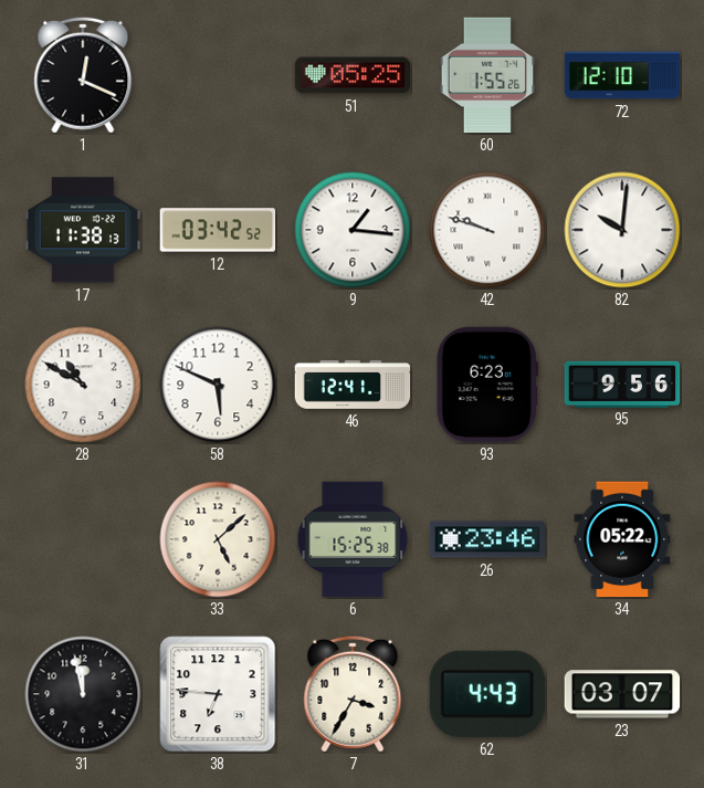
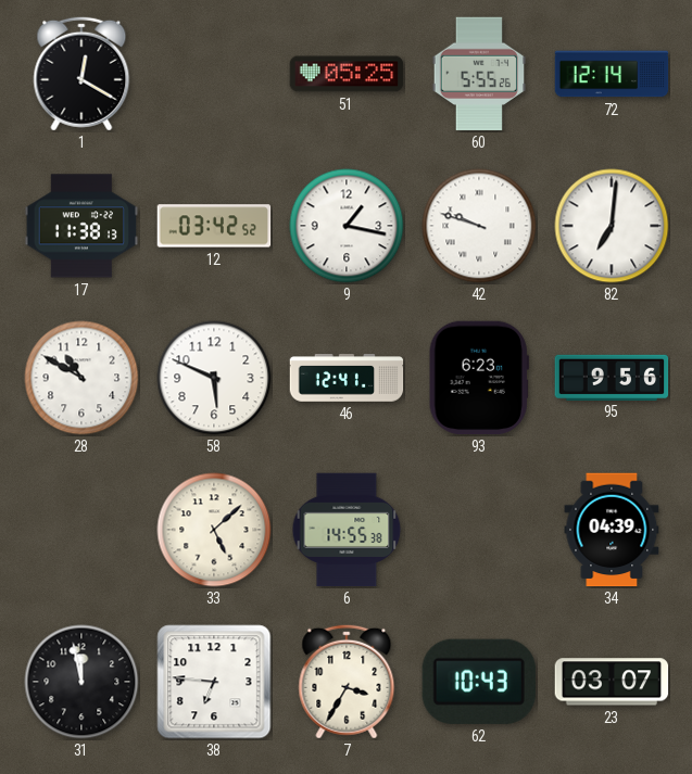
1: 12:19 -> 12:20 (81, 74)
60: 1:55 -> 5:55 (478, 74)
72: 12:10 -> 12:14 (612, 74)
9: 1:16 -> 1:17 (347, 226)
82: 10:01 -> 7:01 (612, 226)
6: 15:25 -> 14:55 (347, 530)
26: 23:46 -> none (487, 539)
34: 05:22 -> 04:39 (612, 530)
62: 4:43 -> 10:43 (479, 682)
